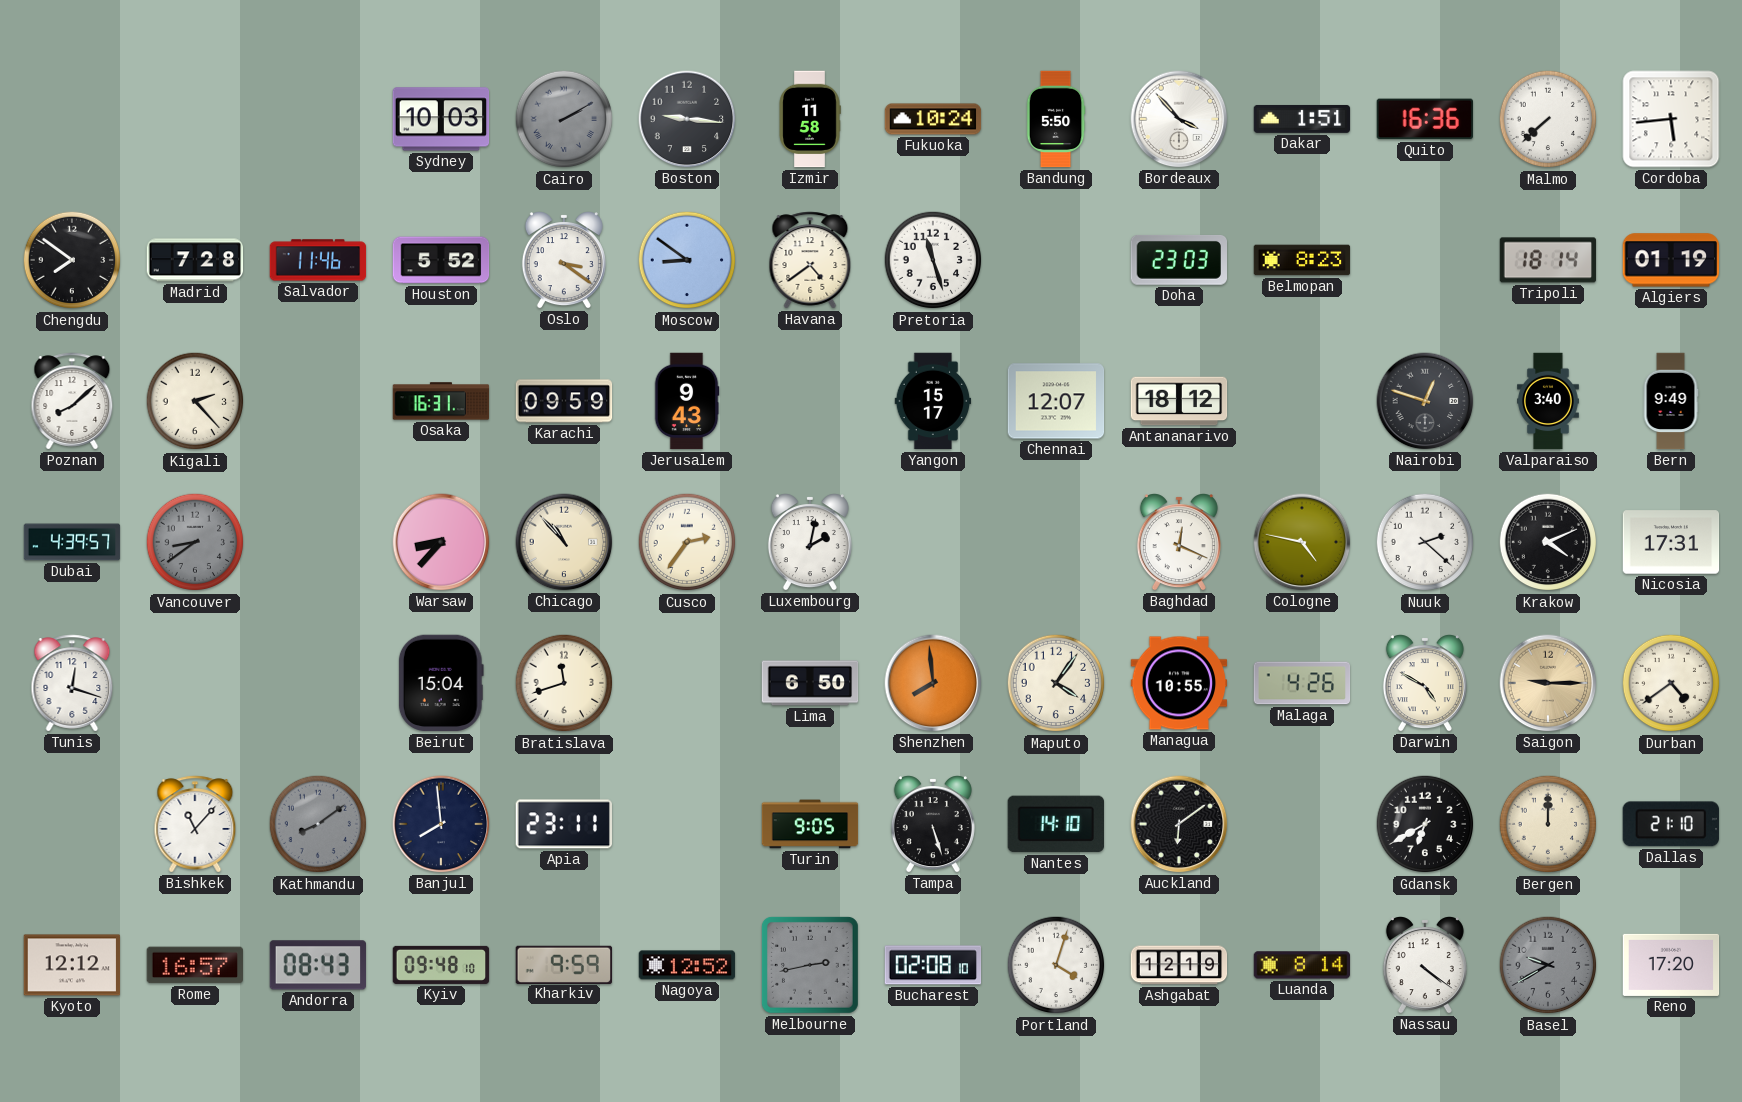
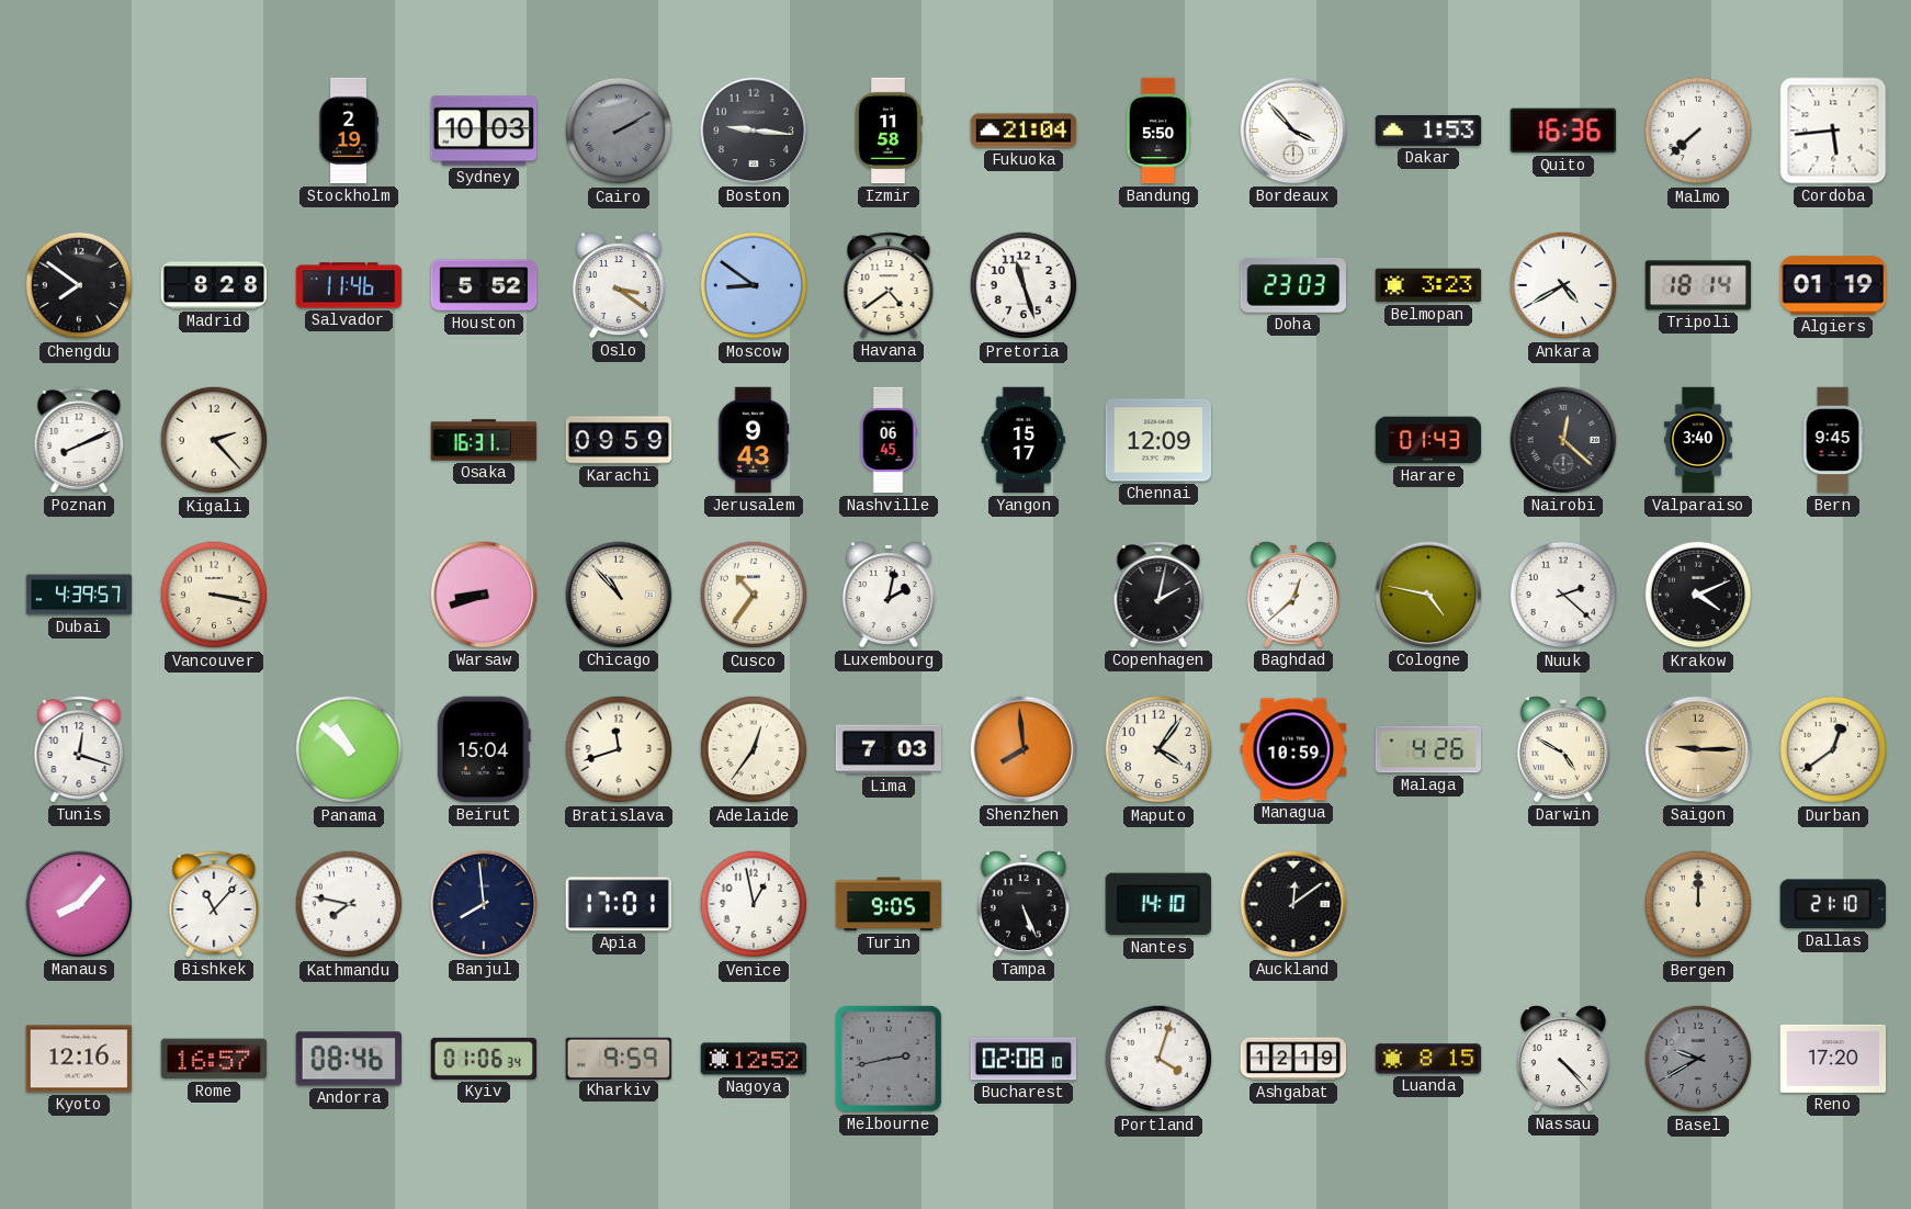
Stockholm: none -> 2:19 (349, 131)
Fukuoka: 10:24 -> 21:04 (1024, 131)
Dakar: 1:51 -> 1:53 (1428, 131)
Madrid: 7:28 -> 8:28 (214, 285)
Belmopan: 8:23 -> 3:23 (1428, 285)
Ankara: none -> 4:40 (1563, 285)
Poznan: 8:08 -> 8:11 (79, 440)
Nashville: none -> 06:45 (889, 440)
Chennai: 12:07 -> 12:09 (1158, 440)
Antananarivo: 18:12 -> none (1179, 401)
Harare: none -> 01:43 (1428, 440)
Nairobi: 12:48 -> 12:22 (1563, 440)
Bern: 9:49 -> 9:45 (1833, 440)
Vancouver: 8:39 -> 3:17 (214, 595)
Vancouver dial: grey -> cream (214, 595)
Warsaw: 8:37 -> 8:42 (484, 595)
Cusco: 2:36 -> 10:36 (754, 595)
Copenhagen: none -> 2:02 (1158, 595)
Baghdad: 12:19 -> 12:38 (1293, 595)
Nicosia: 17:31 -> none (1671, 542)
Panama: none -> 10:52 (349, 749)
Adelaide: none -> 12:36 (754, 749)
Lima: 6:50 -> 7:03 (889, 749)
Managua: 10:55 -> 10:59 (1293, 749)
Durban: 4:39 -> 12:39 (1833, 749)
Manaus: none -> 8:07 (79, 904)
Kathmandu: 8:09 -> 7:47 (349, 904)
Kathmandu dial: grey -> white (349, 904)
Apia: 23:11 -> 17:01 (618, 904)
Venice: none -> 12:58 (754, 904)
Tampa: 5:27 -> 5:26 (1024, 904)
Auckland: 6:09 -> 12:09 (1293, 904)
Gdansk: 6:40 -> none (1425, 824)
Kyoto: 12:12 -> 12:16 (79, 1059)
Andorra: 08:43 -> 08:46 (348, 1059)
Kyiv: 09:48 -> 01:06 (484, 1059)
Luanda: 8:14 -> 8:15 (1428, 1059)
Nassau: 4:21 -> 4:23 (1563, 1059)
